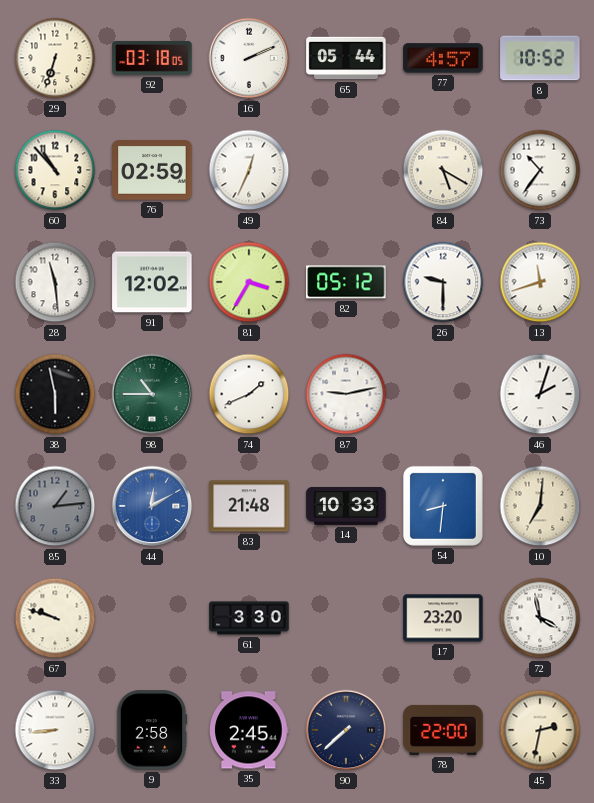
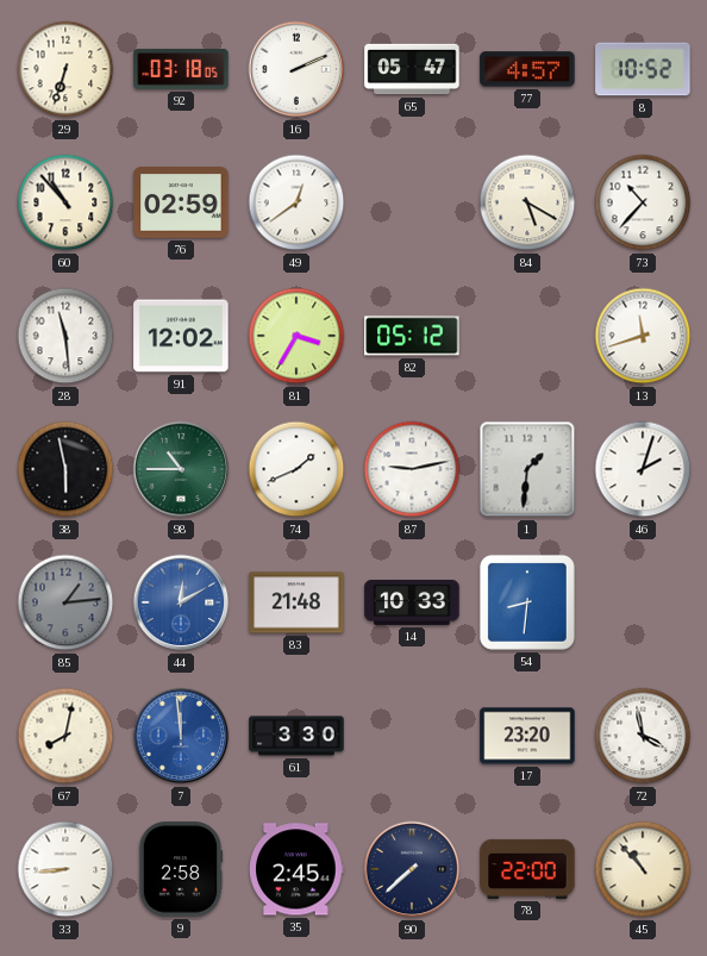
65: 05:44 -> 05:47 (412, 69)
49: 12:34 -> 12:39 (296, 202)
73: 10:36 -> 10:37 (643, 202)
26: 9:30 -> none (443, 282)
1: none -> 1:31 (527, 469)
10: 7:01 -> none (540, 506)
67: 9:48 -> 8:02 (65, 736)
7: none -> 11:59 (181, 736)
45: 2:32 -> 10:53 (643, 869)
